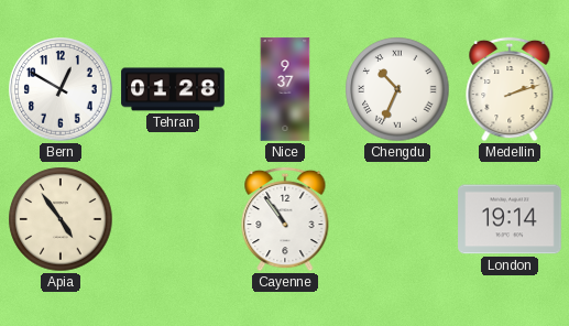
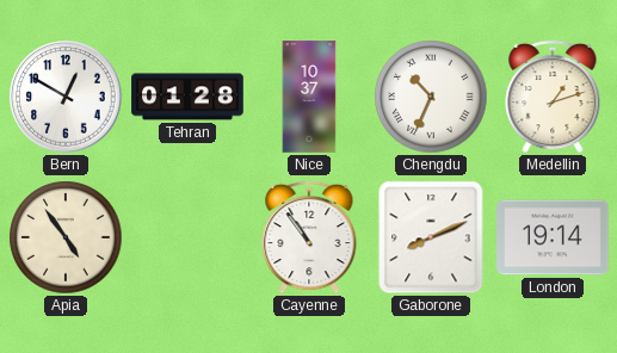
Nice: 9:37 -> 10:37 (309, 97)
Medellin: 2:12 -> 1:12 (553, 97)
Gaborone: none -> 8:11 (431, 237)
